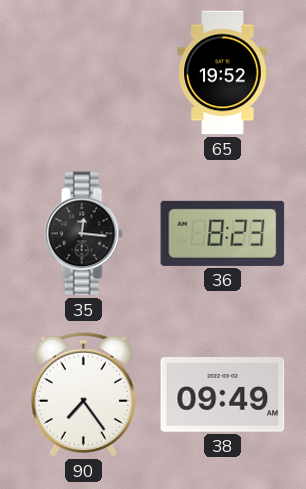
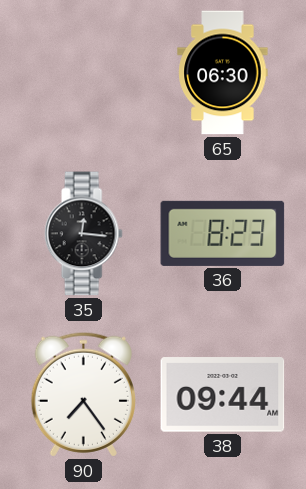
65: 19:52 -> 06:30 (223, 73)
38: 09:49 -> 09:44 (223, 395)
